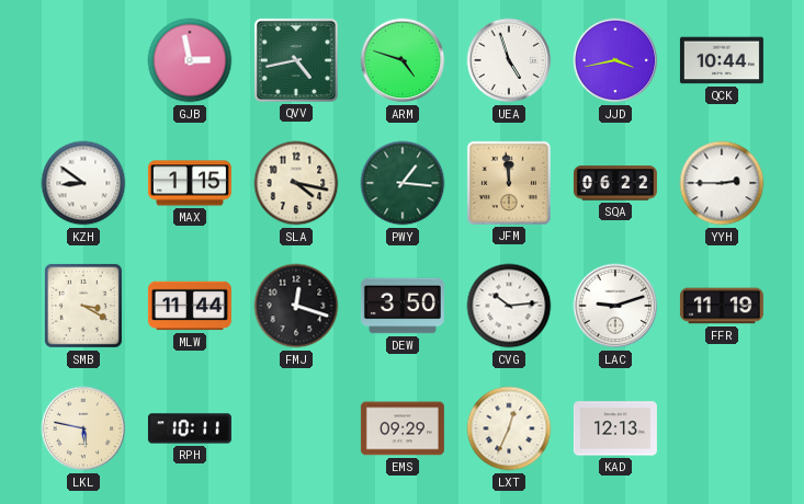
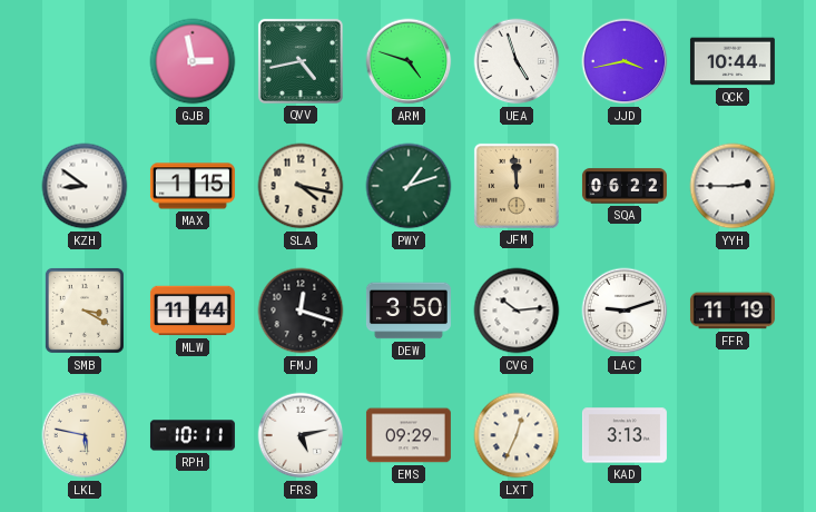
PWY: 1:16 -> 1:12 (409, 186)
FRS: none -> 5:13 (301, 435)
KAD: 12:13 -> 3:13 (625, 435)
